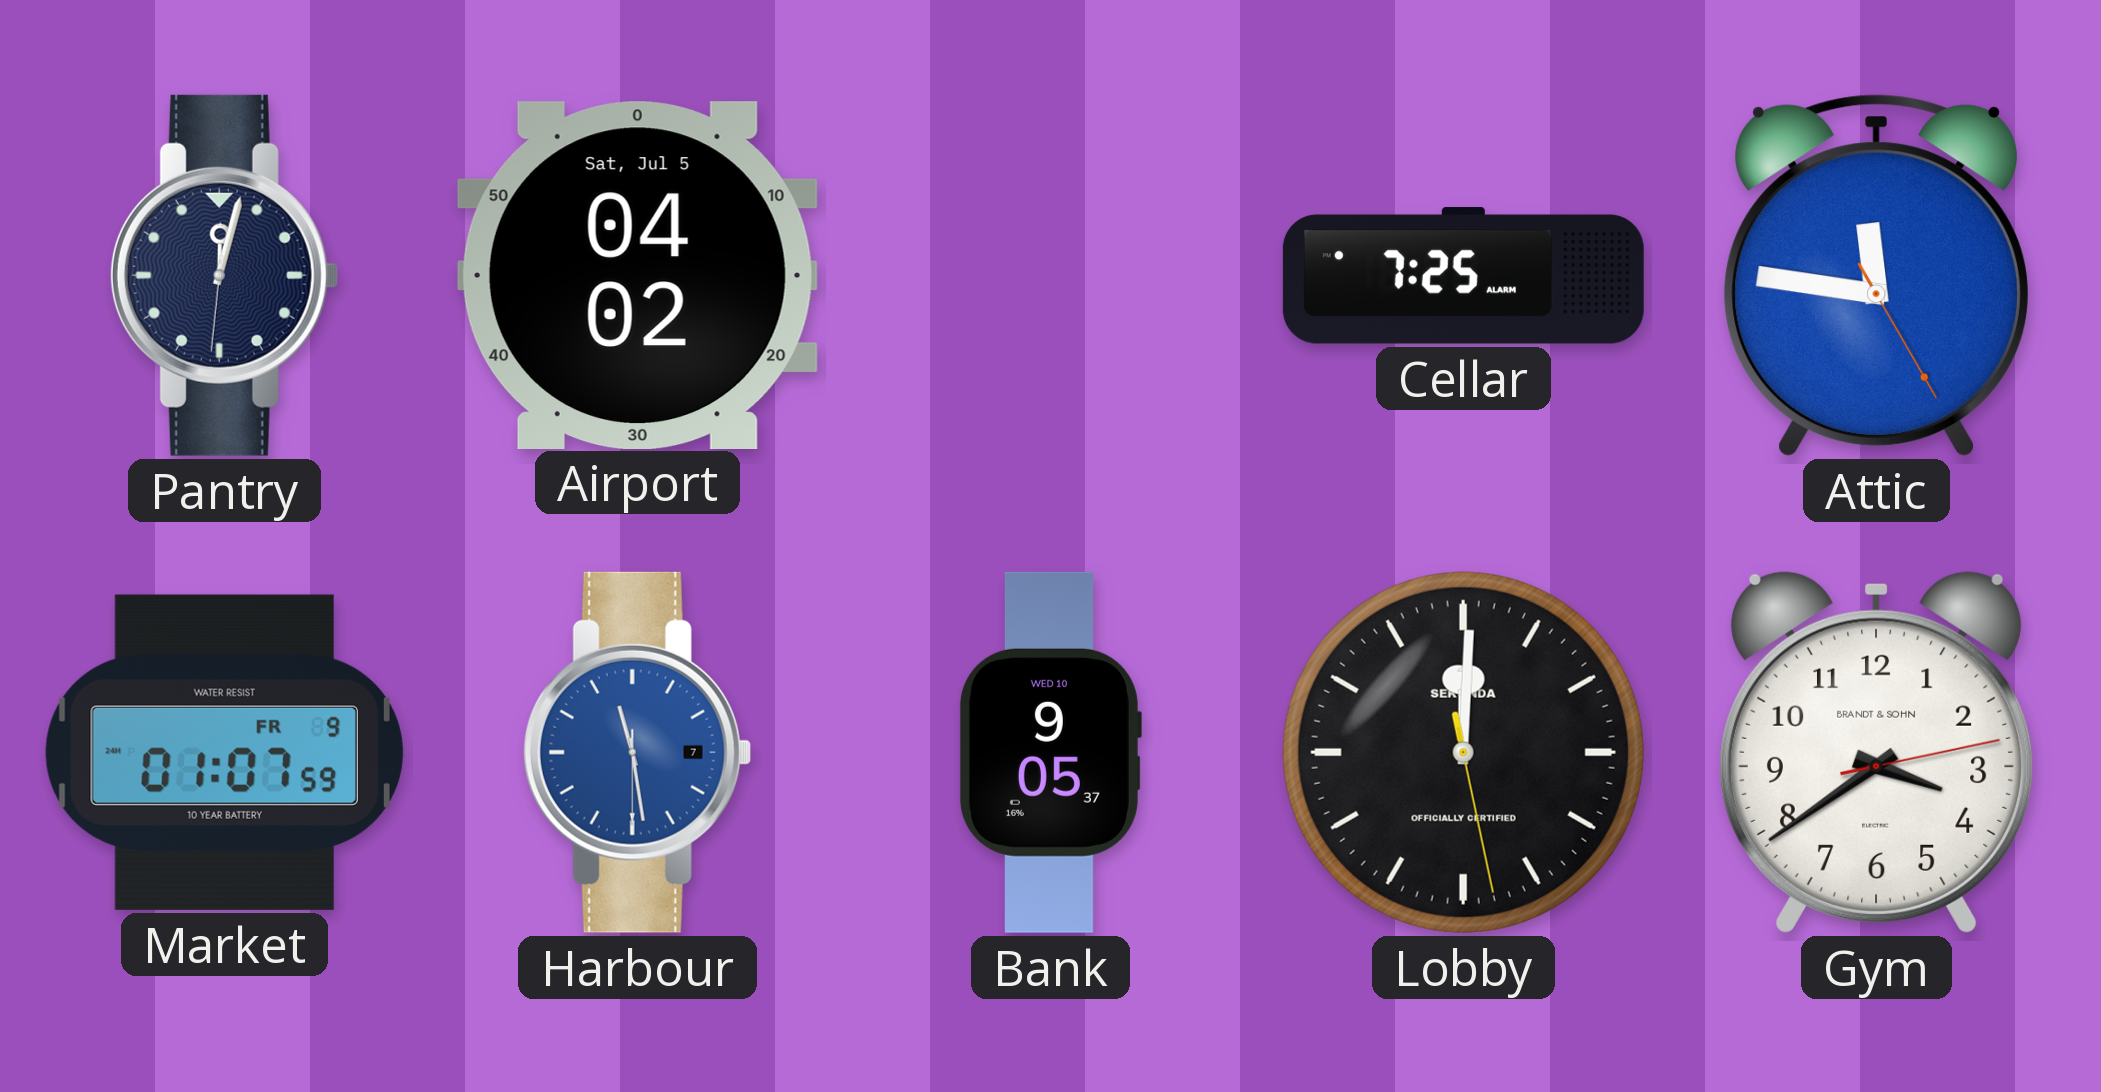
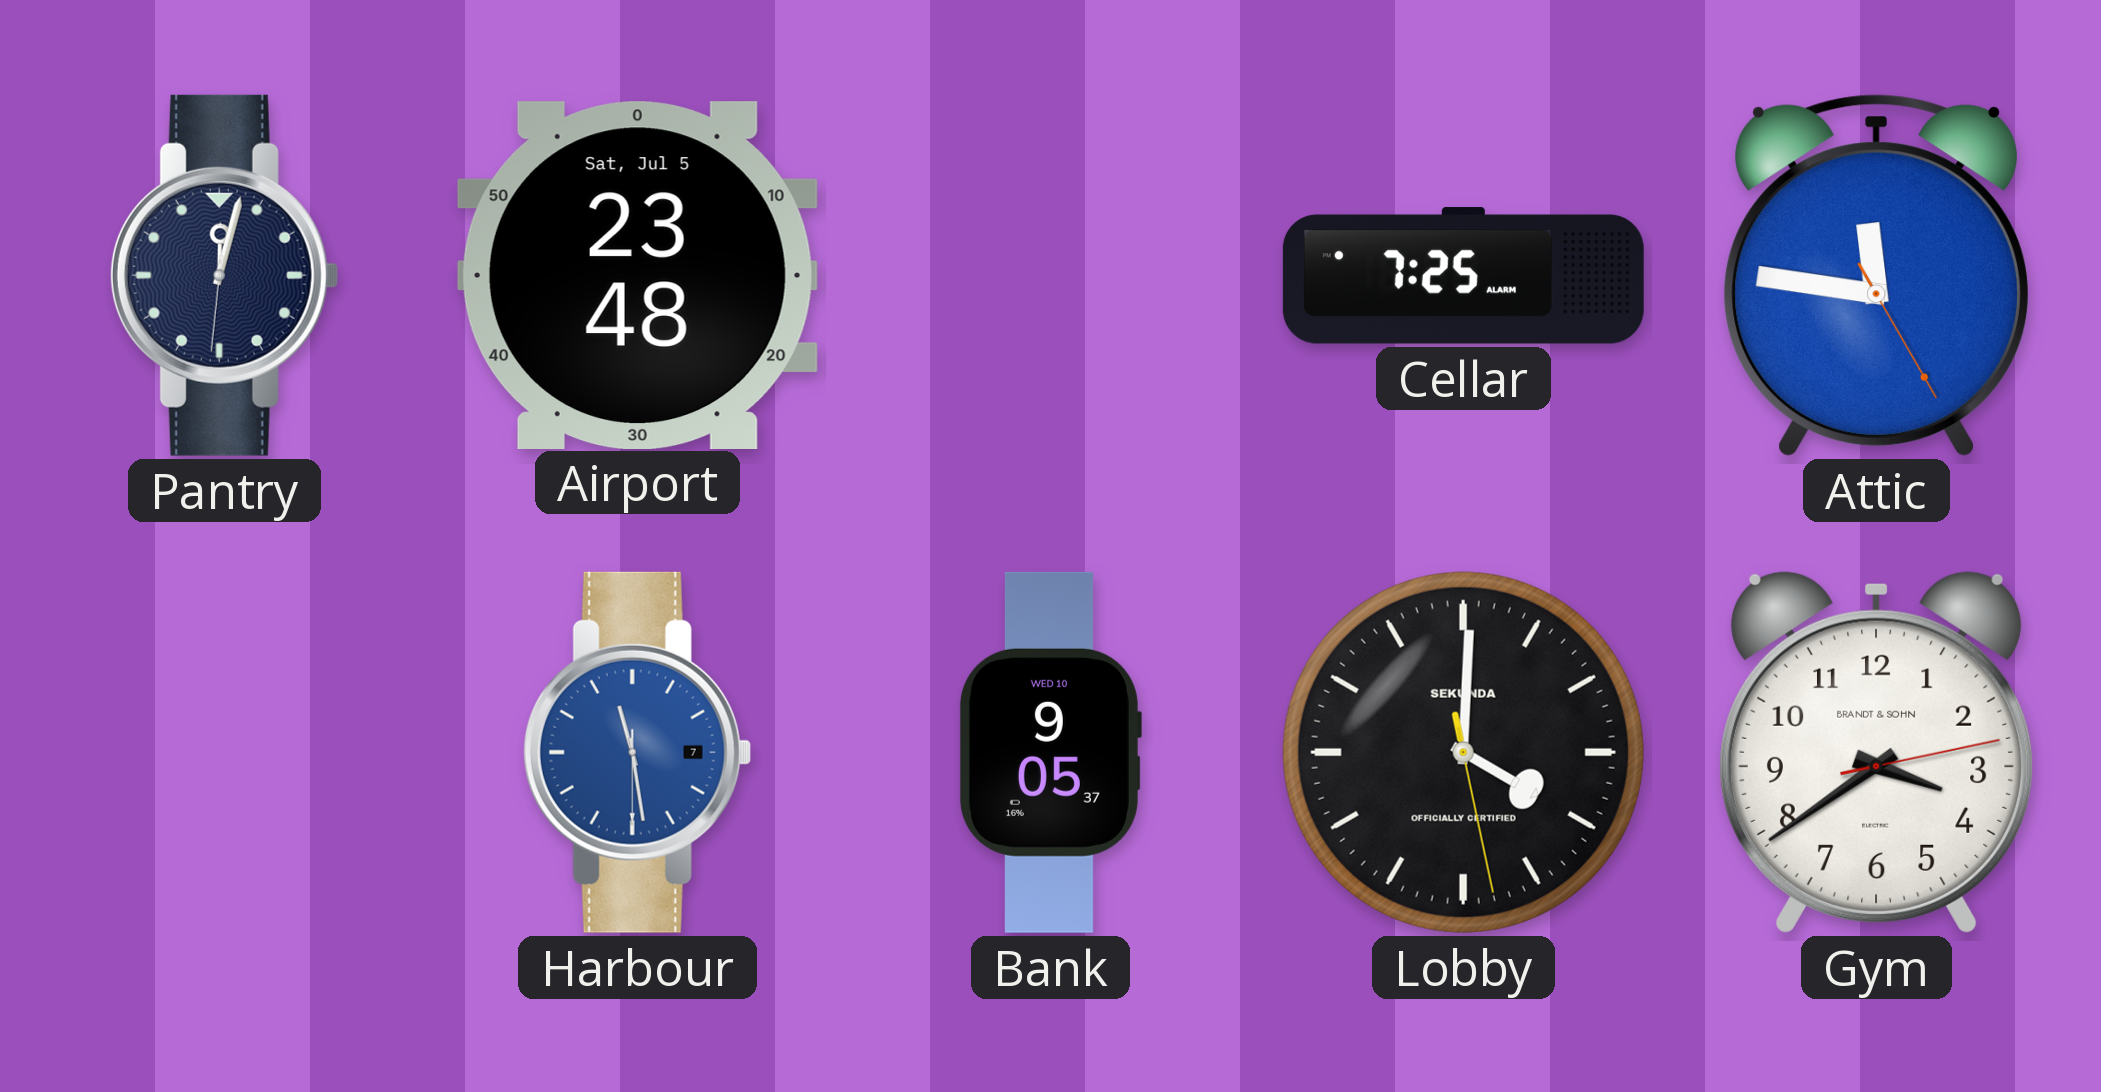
Airport: 04:02 -> 23:48 (637, 275)
Market: 01:07 -> none (224, 752)
Lobby: 12:00 -> 4:00 (1463, 752)
